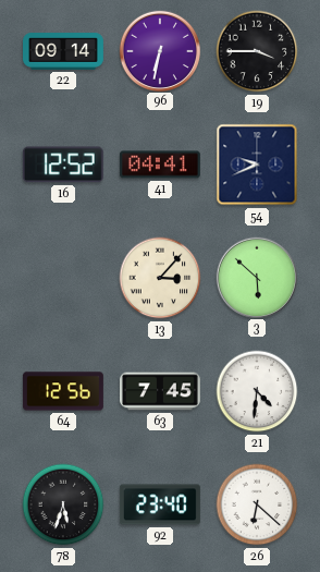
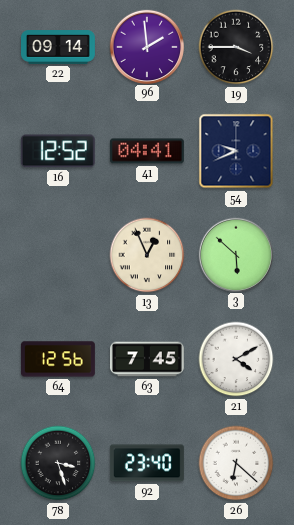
96: 6:32 -> 1:59 (146, 46)
13: 3:07 -> 12:56 (147, 255)
21: 4:31 -> 4:10 (236, 359)
78: 5:33 -> 3:27 (58, 463)
